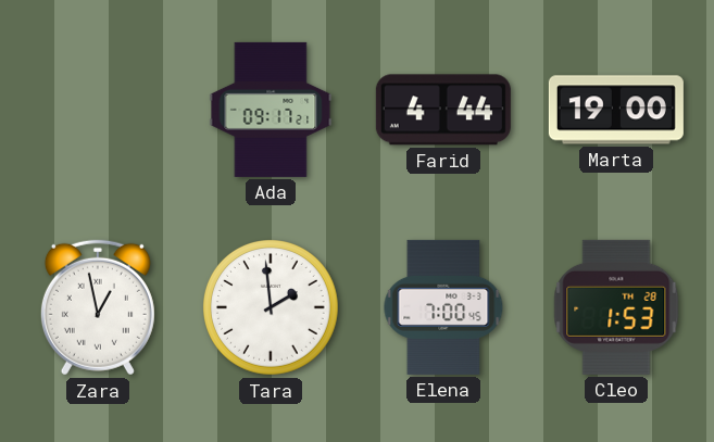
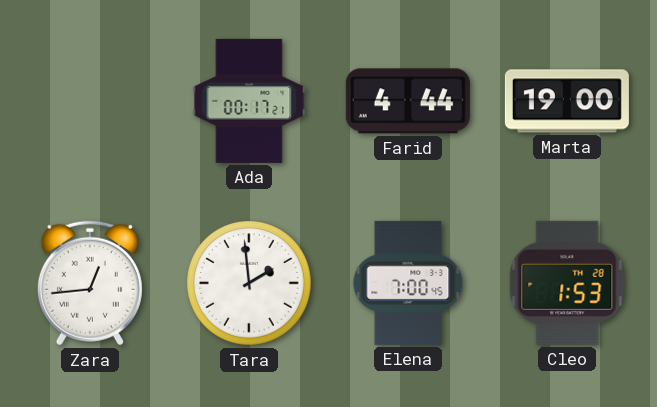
Ada: 09:17 -> 00:17 (249, 101)
Zara: 12:58 -> 12:44 (90, 283)
